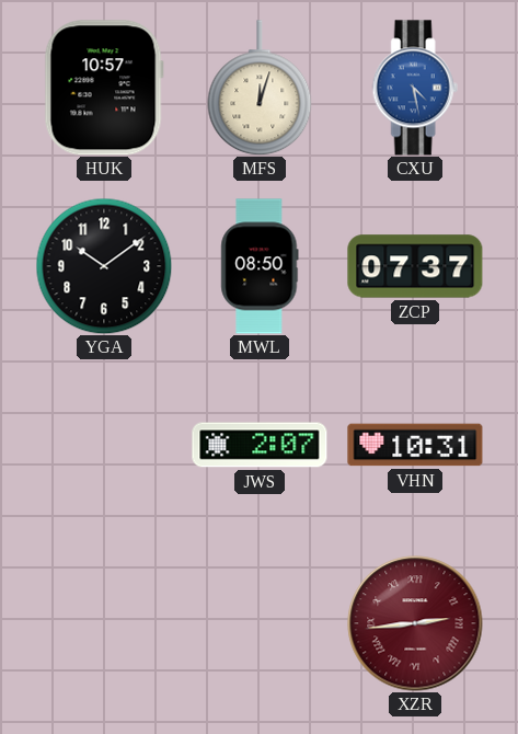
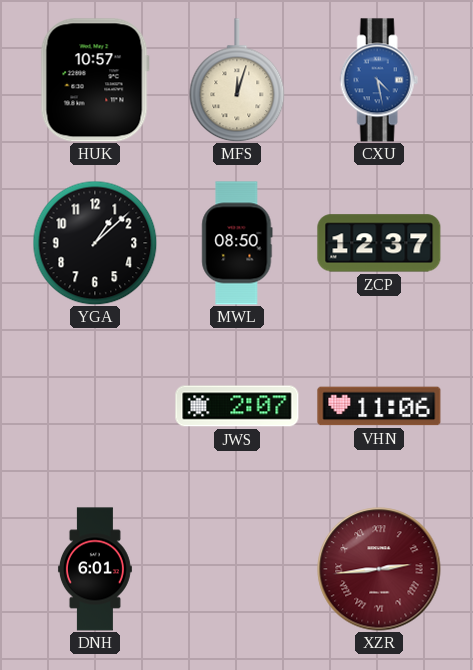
YGA: 10:09 -> 1:08 (95, 243)
ZCP: 07:37 -> 12:37 (379, 243)
VHN: 10:31 -> 11:06 (379, 406)
DNH: none -> 6:01 (95, 569)
